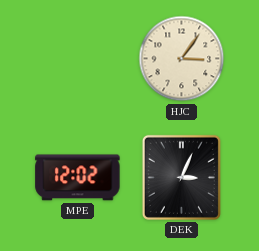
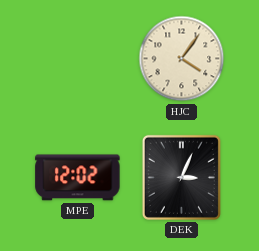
HJC: 3:06 -> 4:06 (182, 59)
